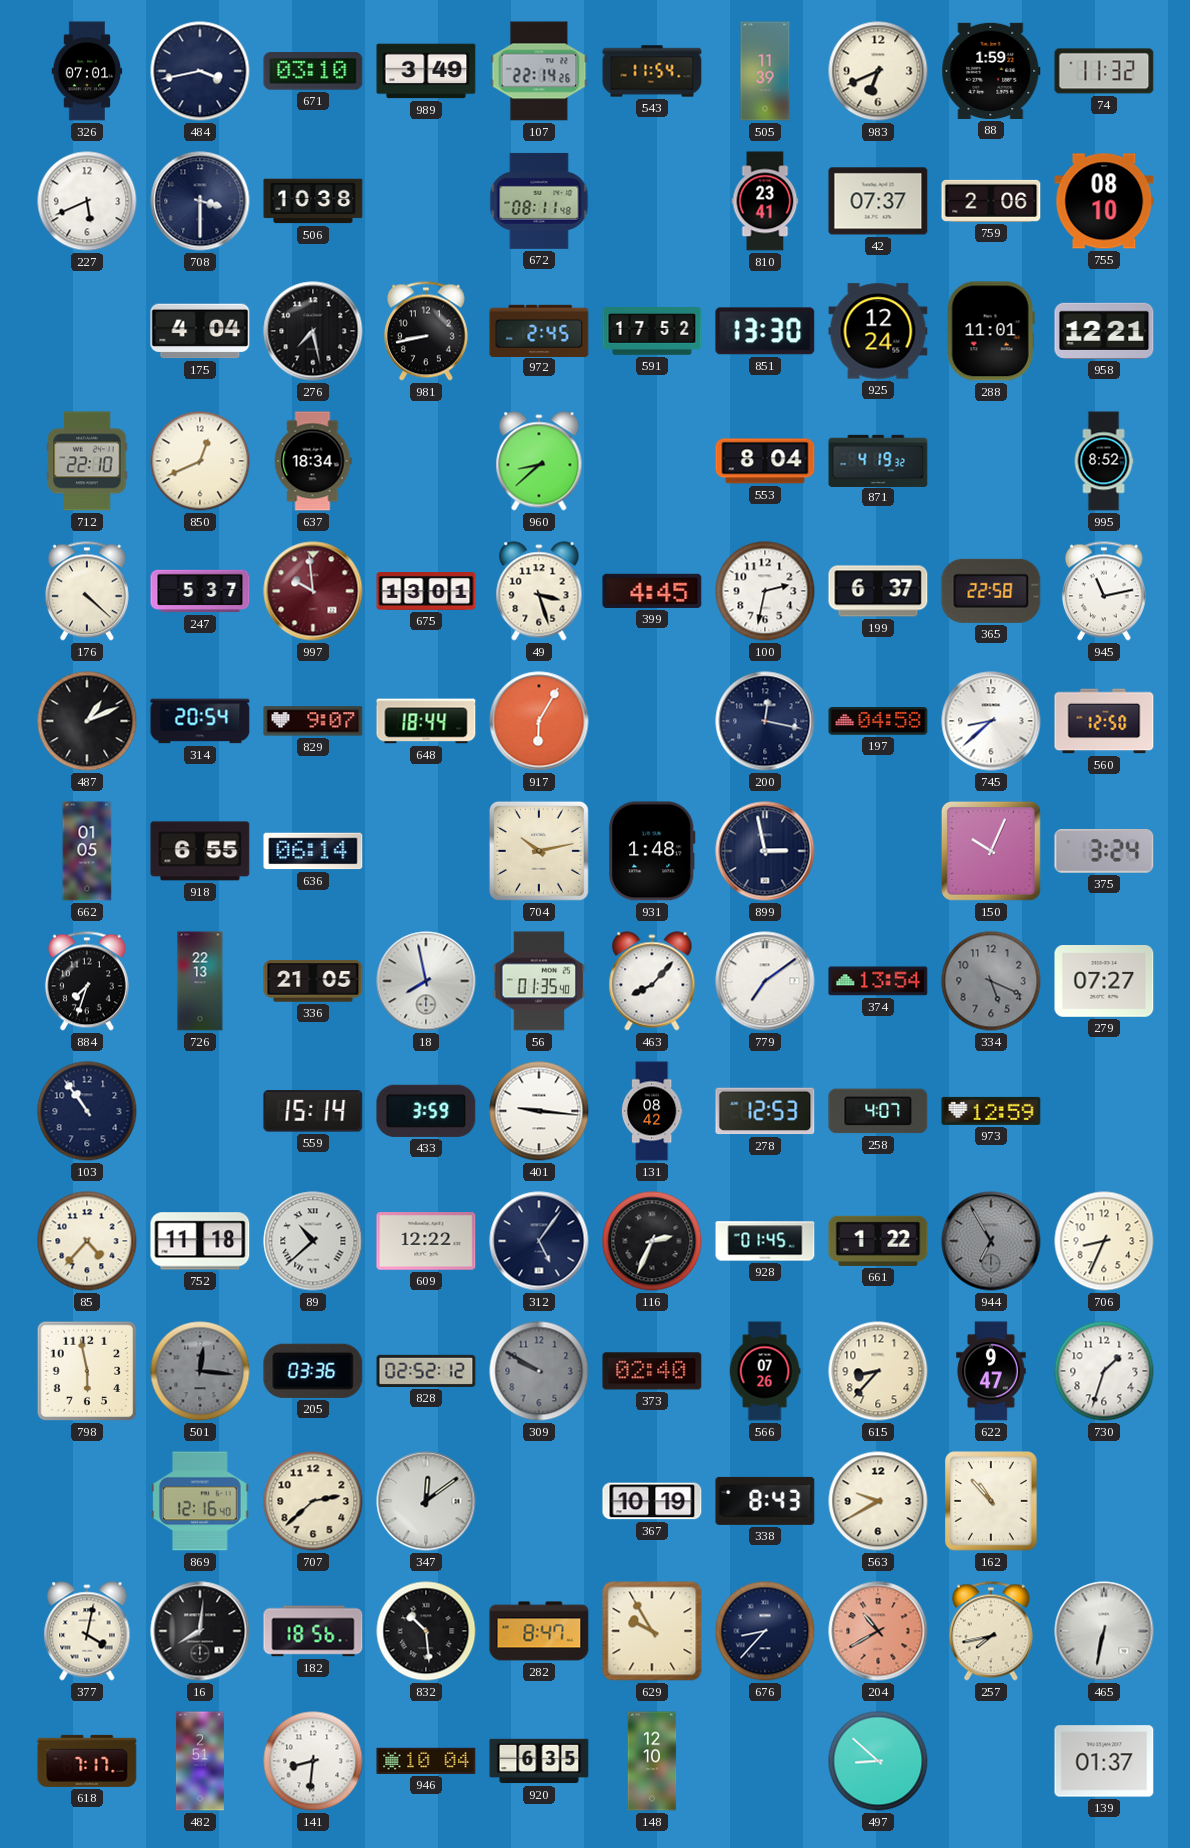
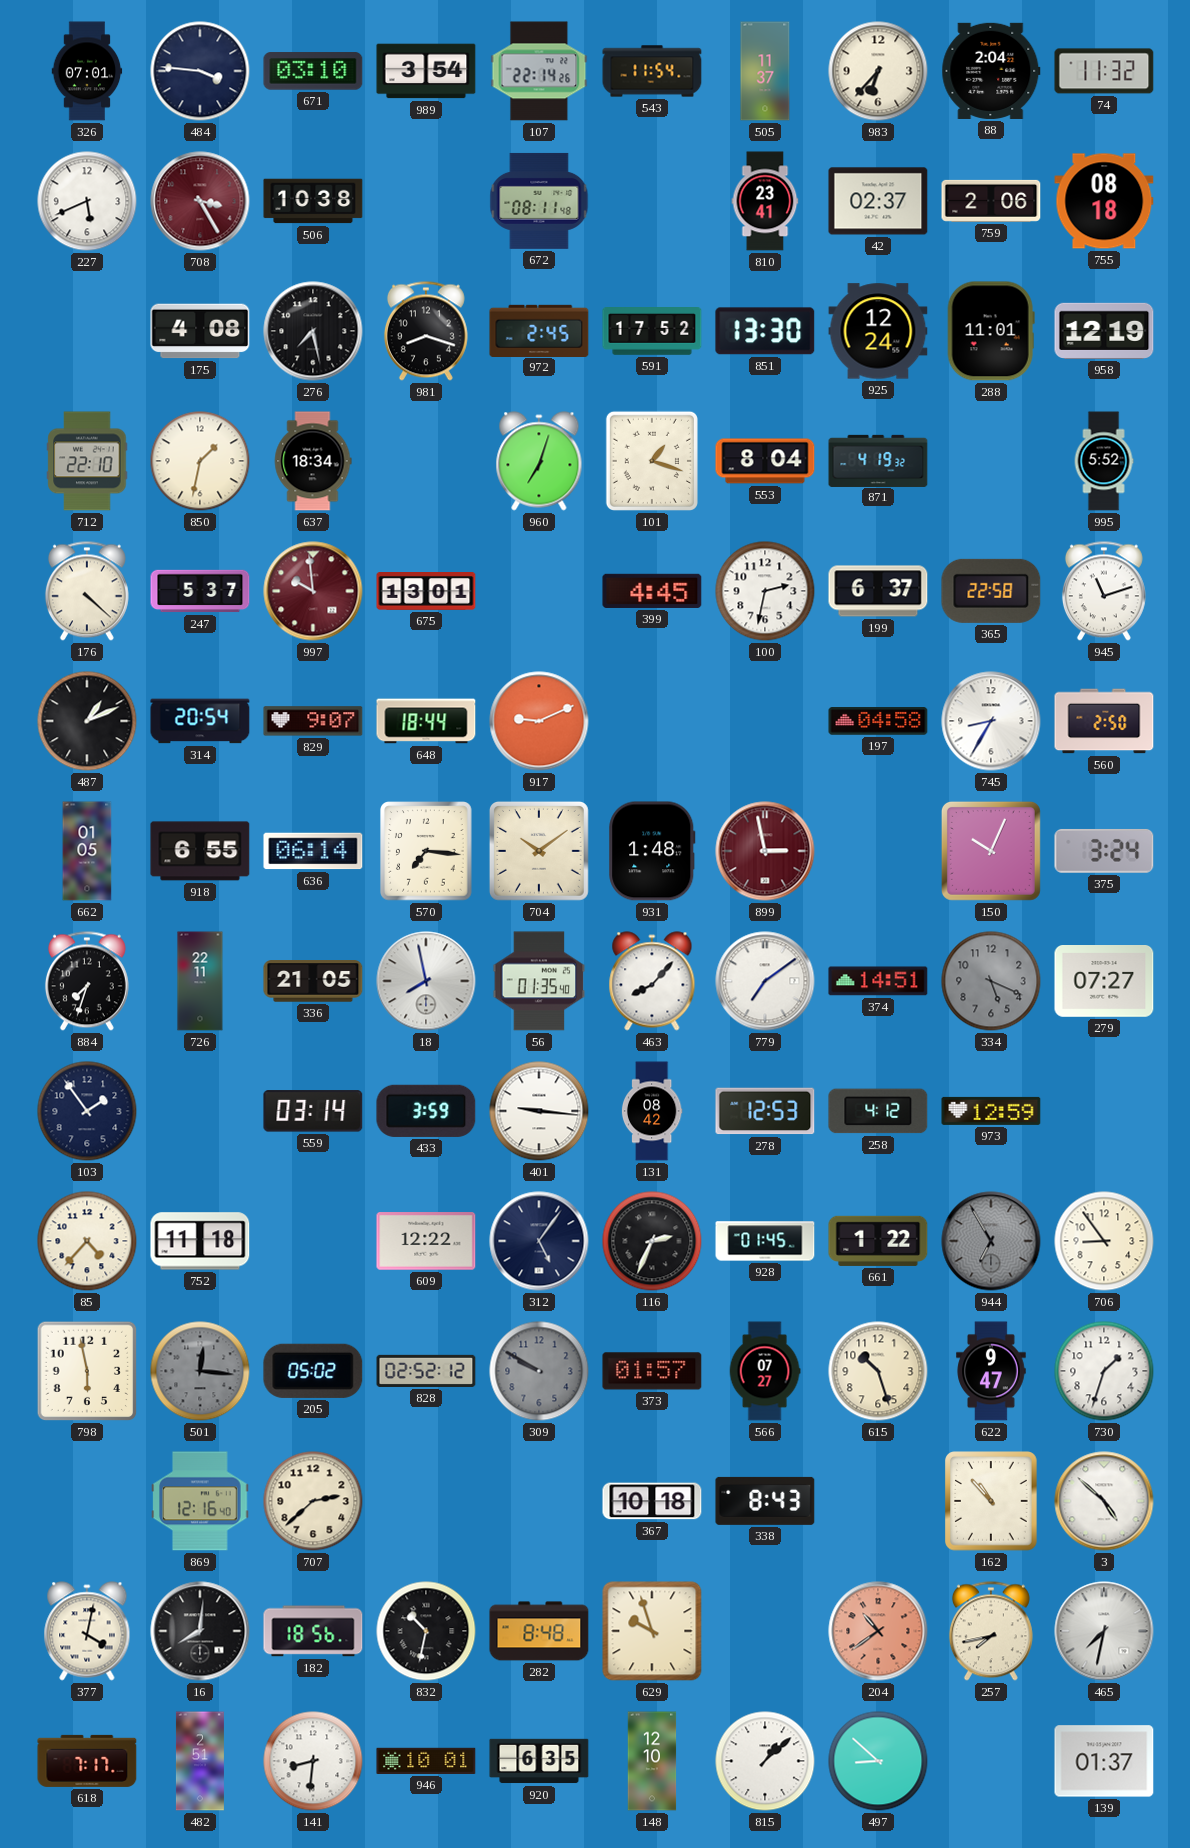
484: 3:43 -> 3:46 (200, 71)
989: 3:49 -> 3:54 (426, 71)
505: 11:39 -> 11:37 (765, 71)
983: 6:41 -> 6:37 (878, 71)
88: 1:59 -> 2:04 (991, 71)
708: 3:30 -> 3:25 (200, 201)
708 dial: navy -> burgundy (200, 201)
42: 07:37 -> 02:37 (878, 201)
755: 08:10 -> 08:18 (1104, 201)
175: 4:04 -> 4:08 (200, 331)
981: 8:43 -> 8:18 (426, 331)
958: 12:21 -> 12:19 (1104, 331)
850: 12:41 -> 1:32 (200, 461)
960: 8:38 -> 7:03 (539, 461)
101: none -> 1:18 (652, 461)
995: 8:52 -> 5:52 (1104, 461)
49: 3:27 -> none (539, 591)
945: 11:13 -> 11:12 (1104, 591)
917: 6:05 -> 9:11 (539, 721)
200: 12:17 -> none (765, 721)
745: 8:38 -> 8:35 (991, 721)
560: 12:50 -> 2:50 (1104, 721)
570: none -> 7:16 (426, 851)
704: 10:13 -> 10:09 (539, 851)
899 dial: navy -> burgundy (765, 851)
726: 22:13 -> 22:11 (200, 981)
374: 13:54 -> 14:51 (878, 981)
103: 10:54 -> 1:54 (87, 1111)
559: 15:14 -> 03:14 (313, 1111)
258: 4:07 -> 4:12 (878, 1111)
89: 10:38 -> none (313, 1241)
706: 8:34 -> 8:54 (1104, 1241)
205: 03:36 -> 05:02 (313, 1371)
373: 02:40 -> 01:57 (652, 1371)
566: 07:26 -> 07:27 (765, 1371)
615: 8:37 -> 10:27 (878, 1371)
347: 12:09 -> none (426, 1501)
367: 10:19 -> 10:18 (652, 1501)
563: 9:40 -> none (878, 1501)
3: none -> 4:52 (1104, 1501)
832: 10:29 -> 10:32 (426, 1631)
282: 8:47 -> 8:48 (539, 1631)
629: 9:55 -> 9:57 (652, 1631)
676: 8:37 -> none (765, 1631)
204: 10:40 -> 10:39 (878, 1631)
465: 6:32 -> 7:32 (1104, 1631)
946: 10:04 -> 10:01 (426, 1761)
815: none -> 1:08 (765, 1761)
